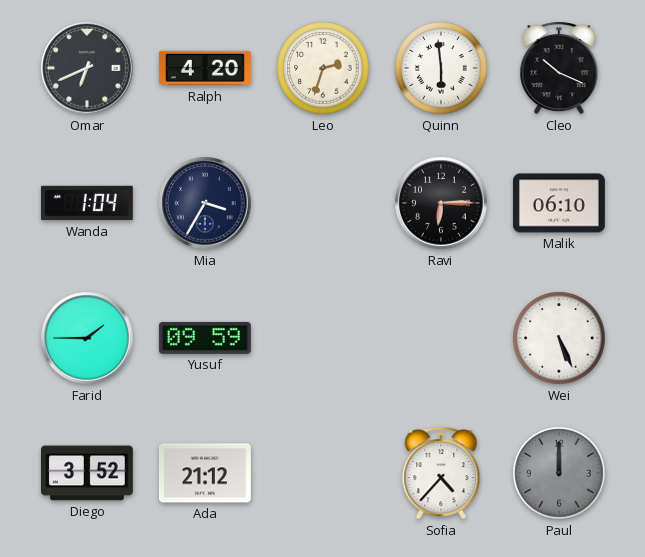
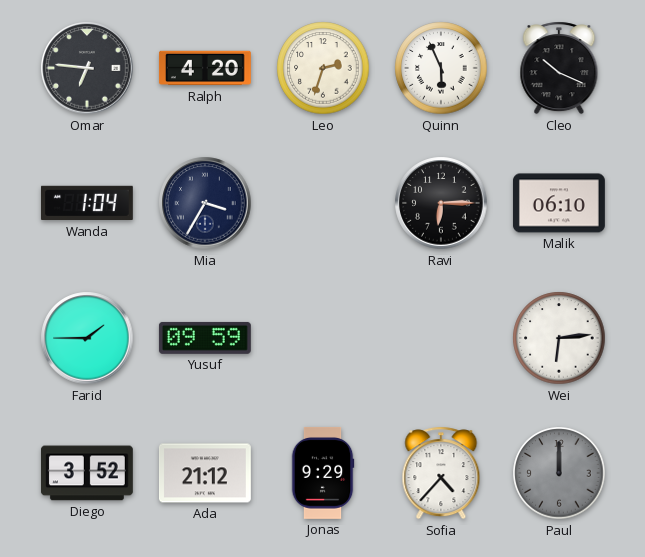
Omar: 6:41 -> 6:46 (87, 68)
Quinn: 5:59 -> 5:56 (441, 68)
Wei: 5:26 -> 6:14 (559, 338)
Jonas: none -> 9:29 (323, 473)
